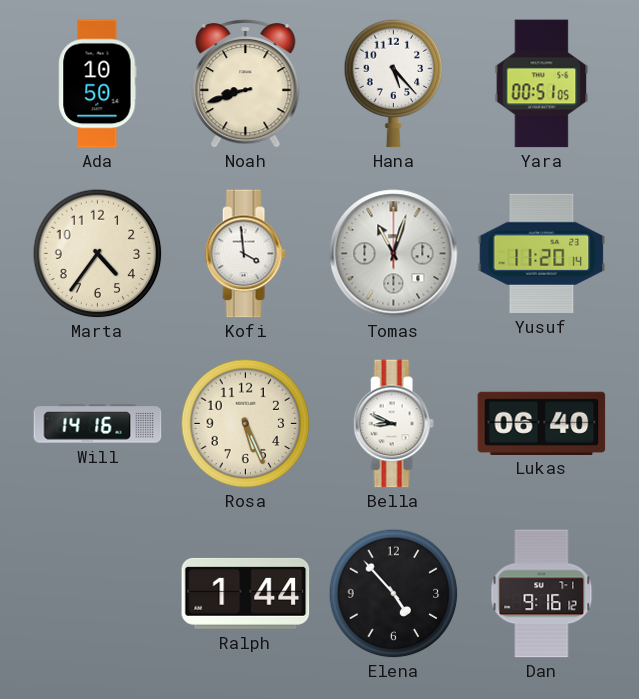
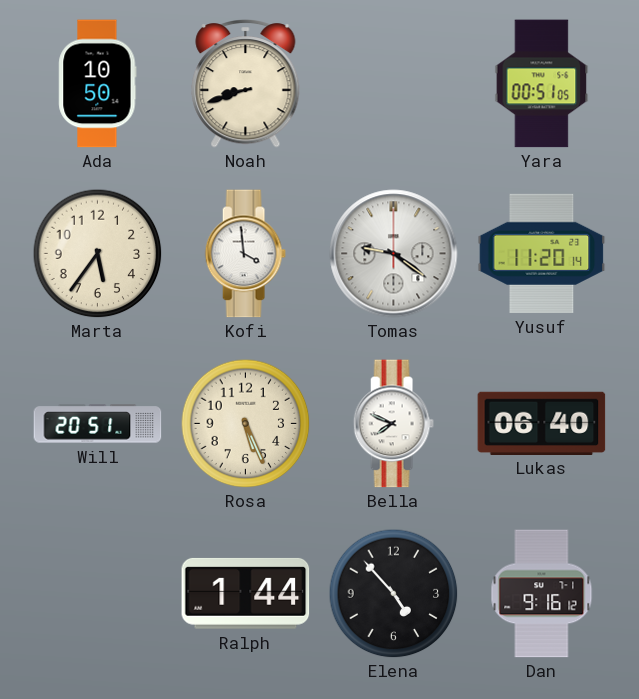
Hana: 5:23 -> none (394, 83)
Marta: 4:36 -> 5:36 (97, 253)
Tomas: 11:03 -> 9:21 (394, 254)
Will: 14:16 -> 20:51 (98, 424)
Bella: 8:49 -> 7:49 (393, 424)
